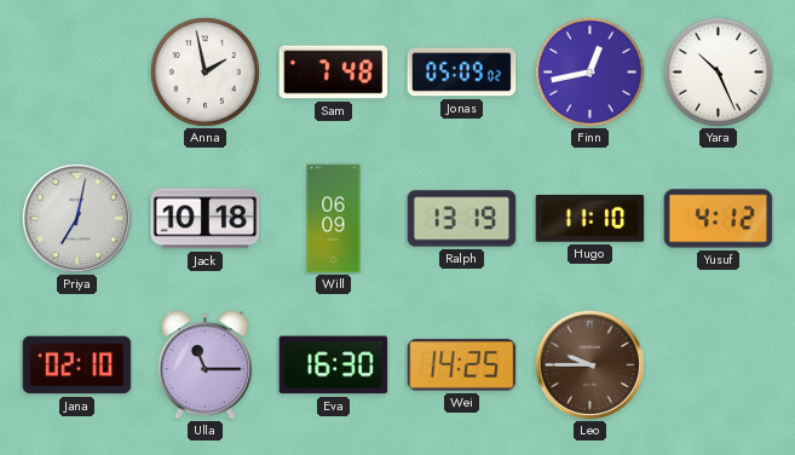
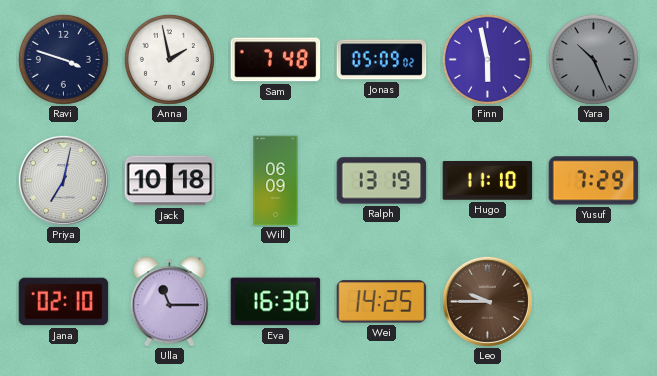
Ravi: none -> 3:48 (63, 59)
Finn: 12:43 -> 5:58 (487, 59)
Yara dial: white -> grey (593, 59)
Yusuf: 4:12 -> 7:29 (594, 181)
